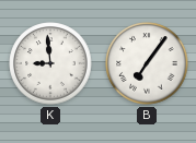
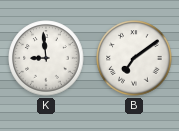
B: 7:06 -> 7:09 (134, 58)
